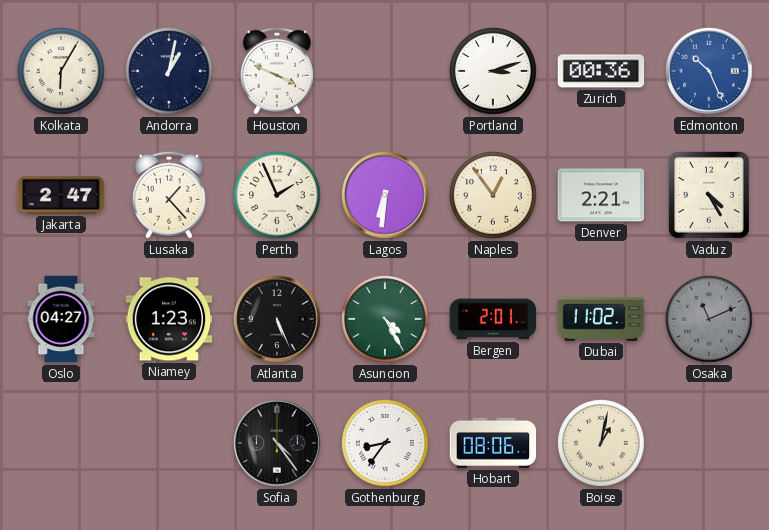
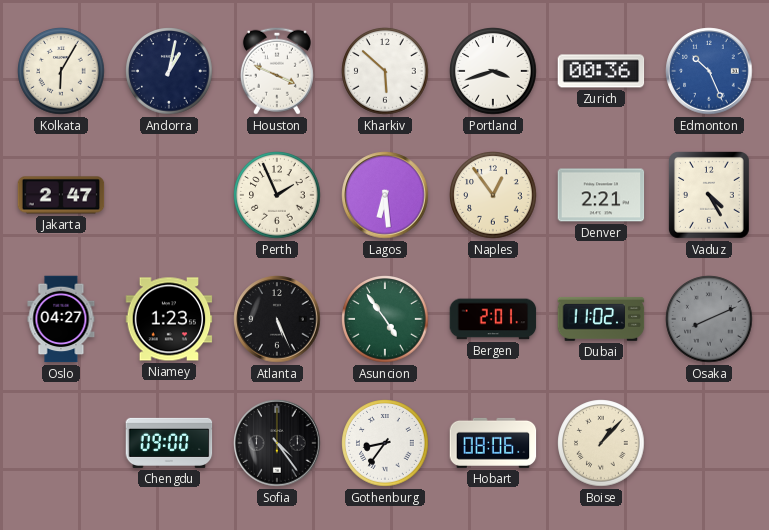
Kharkiv: none -> 5:52 (385, 71)
Portland: 3:12 -> 3:42 (493, 71)
Lusaka: 1:23 -> none (169, 195)
Lagos: 6:31 -> 6:29 (385, 195)
Asuncion: 4:25 -> 4:54 (385, 319)
Osaka: 11:11 -> 8:11 (709, 319)
Chengdu: none -> 09:00 (169, 443)
Boise: 1:02 -> 1:07 (601, 443)
